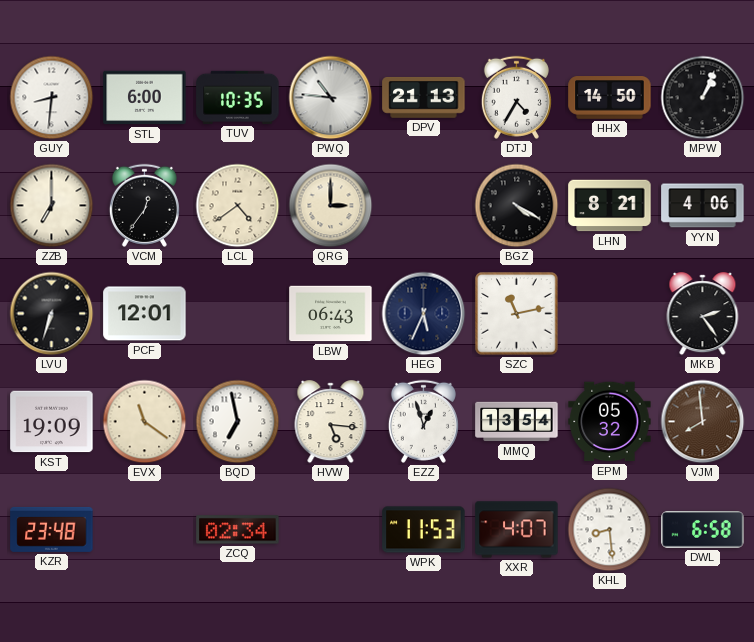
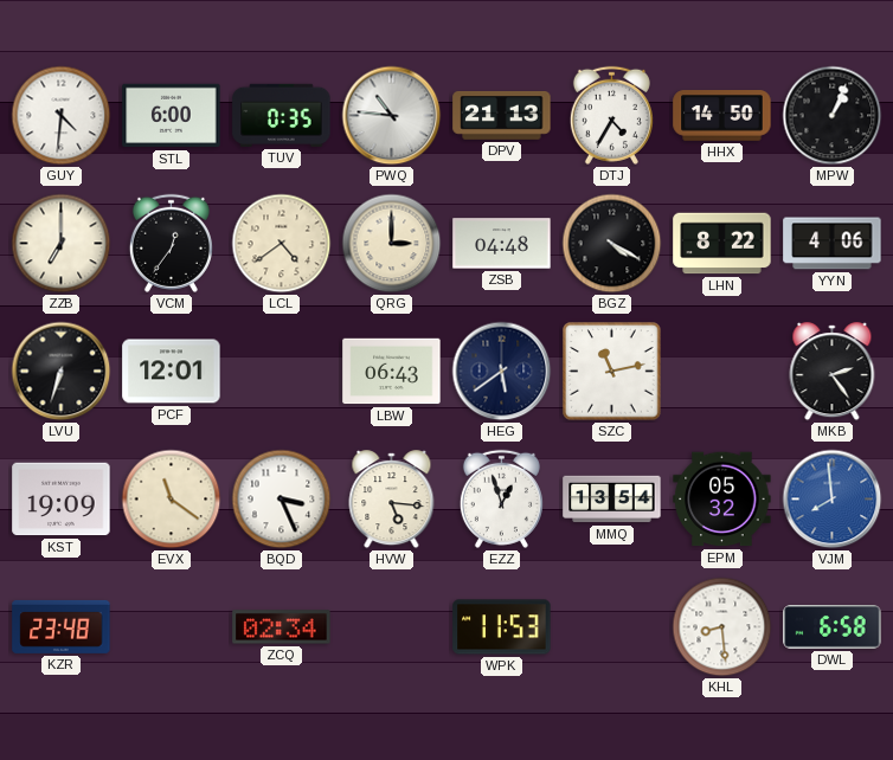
GUY: 8:31 -> 4:31 (62, 116)
TUV: 10:35 -> 0:35 (282, 115)
ZSB: none -> 04:48 (502, 244)
LHN: 8:21 -> 8:22 (722, 244)
HEG: 5:34 -> 5:39 (502, 372)
BQD: 6:58 -> 3:26 (282, 500)
VJM dial: brown -> blue (833, 500)
XXR: 4:07 -> none (517, 530)
